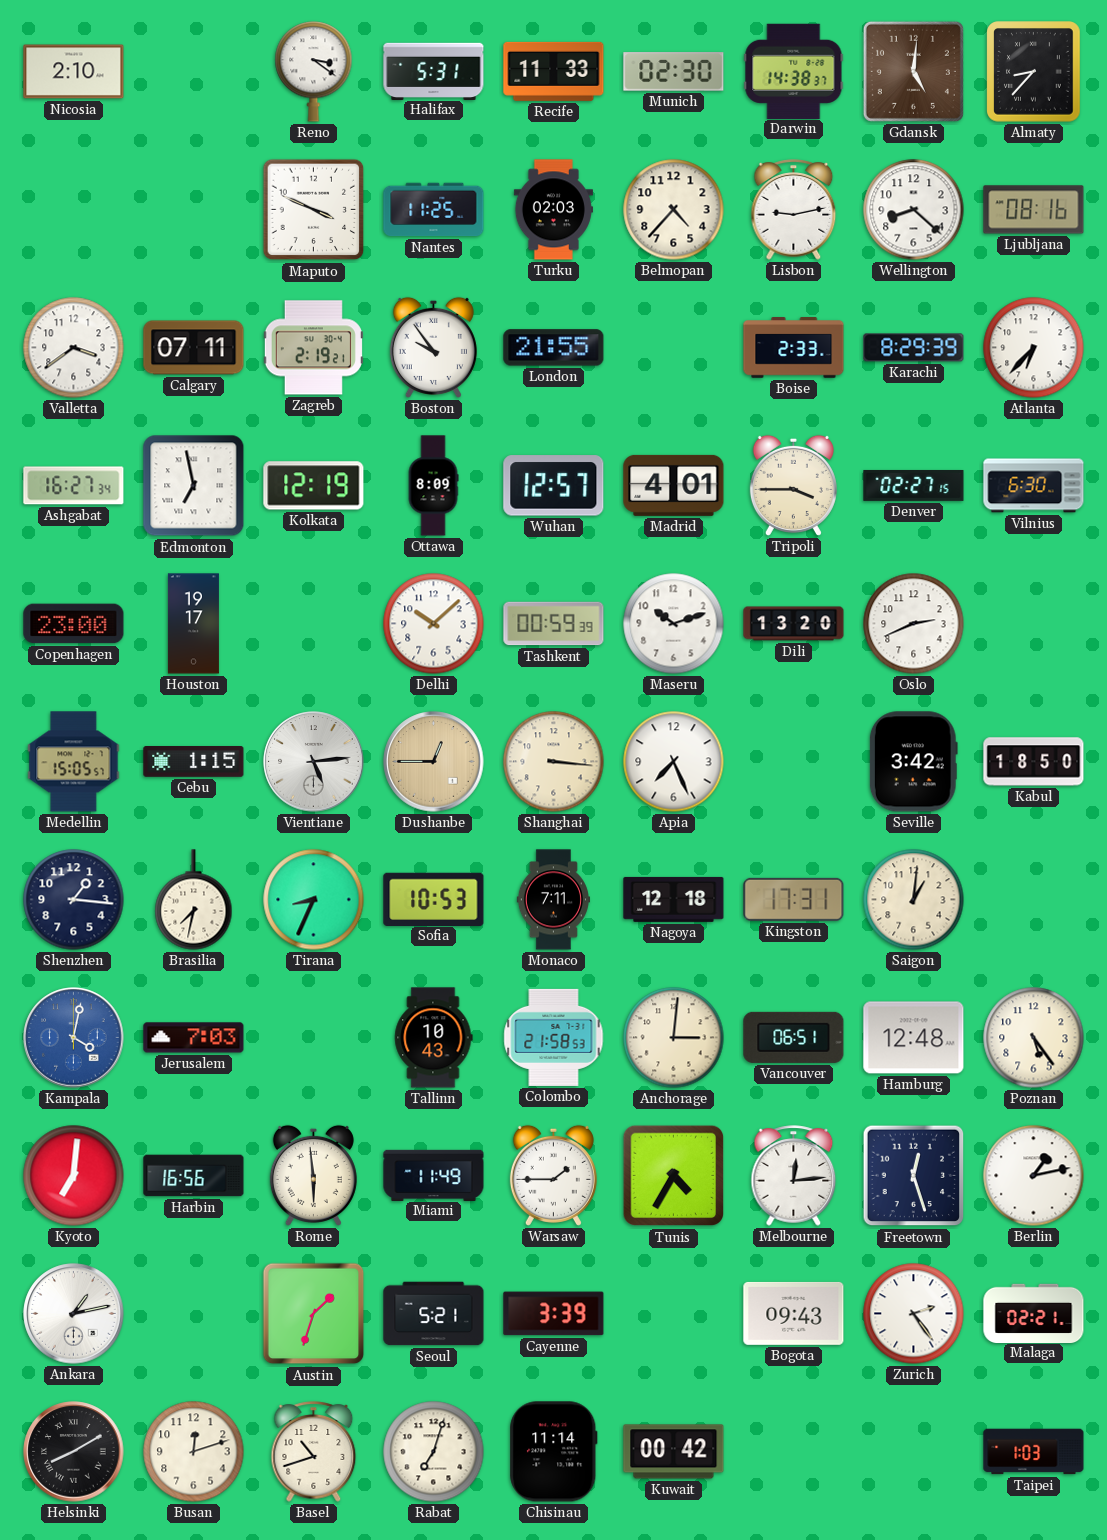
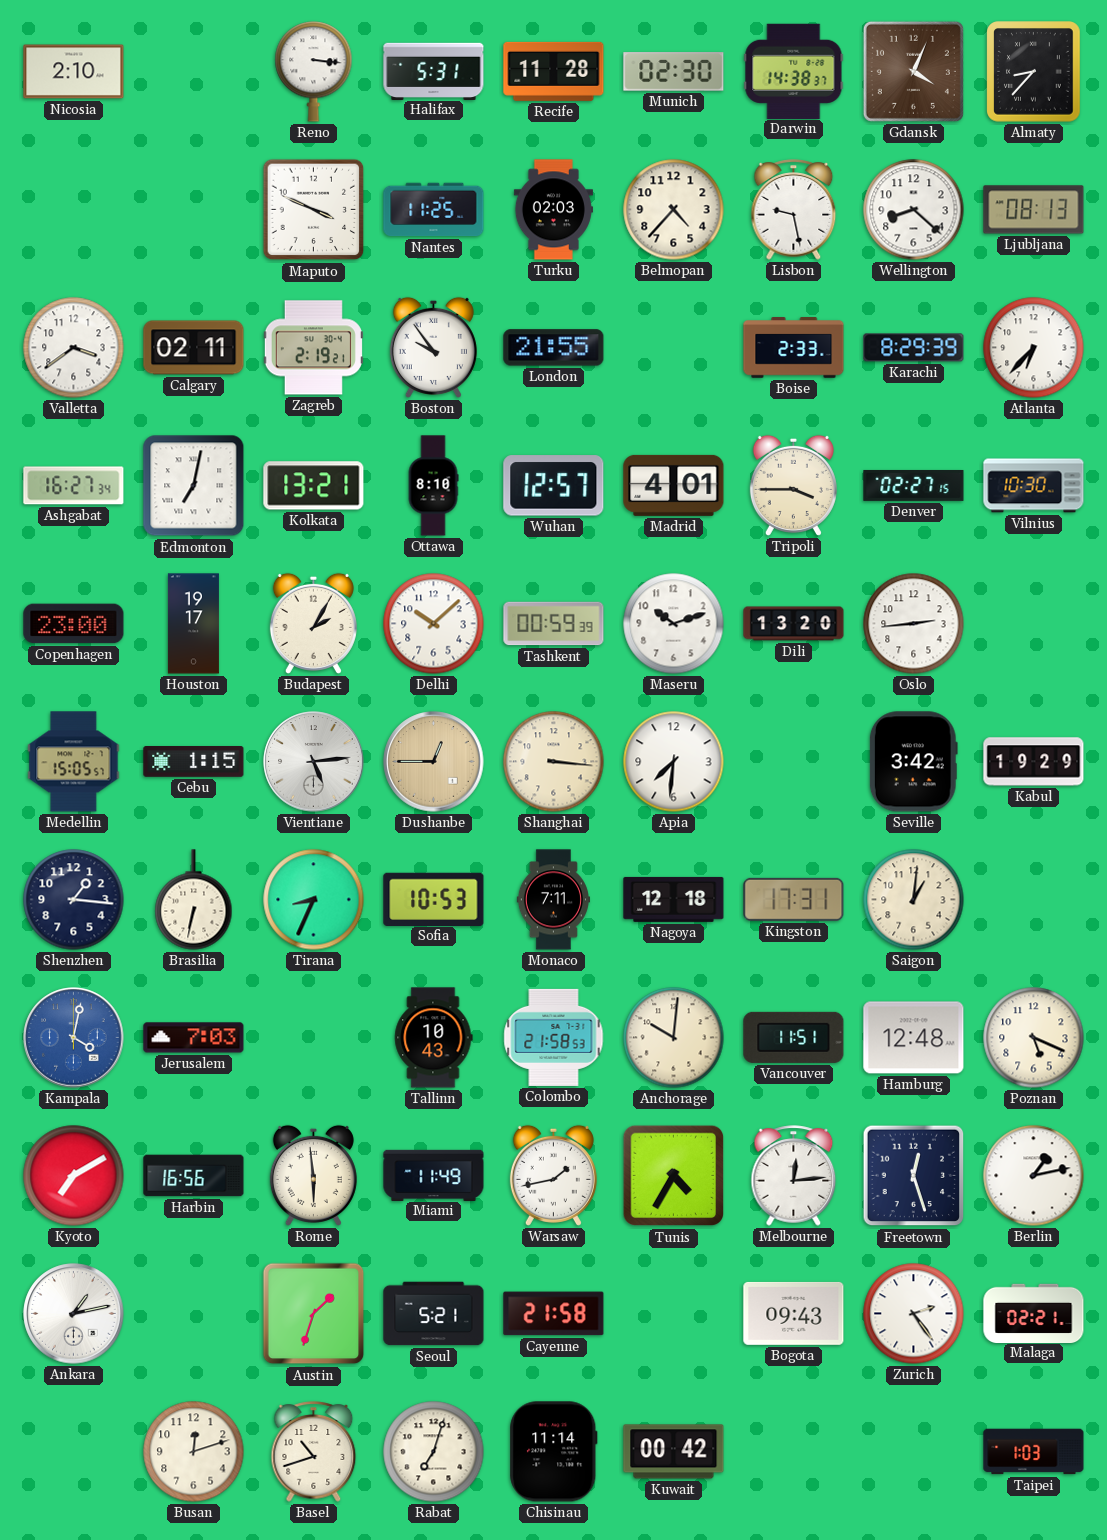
Reno: 3:21 -> 3:16 (314, 72)
Recife: 11:33 -> 11:28 (554, 71)
Gdansk: 5:01 -> 4:04 (913, 71)
Lisbon: 9:13 -> 9:28 (794, 210)
Ljubljana: 08:16 -> 08:13 (1034, 210)
Calgary: 07:11 -> 02:11 (194, 348)
Edmonton: 6:58 -> 7:02 (194, 486)
Kolkata: 12:19 -> 13:21 (314, 486)
Ottawa: 8:09 -> 8:10 (433, 486)
Vilnius: 6:30 -> 10:30 (1034, 486)
Budapest: none -> 2:05 (313, 623)
Oslo: 2:41 -> 2:44 (914, 624)
Apia: 7:26 -> 7:31 (674, 762)
Kabul: 18:50 -> 19:29 (1034, 762)
Brasilia: 7:32 -> 6:32 (194, 900)
Anchorage: 3:01 -> 10:01 (674, 1038)
Vancouver: 06:51 -> 11:51 (794, 1037)
Poznan: 5:24 -> 5:19 (1034, 1038)
Kyoto: 7:01 -> 7:10 (74, 1176)
Warsaw: 1:45 -> 1:43 (553, 1175)
Cayenne: 3:39 -> 21:58 (554, 1314)
Helsinki: 8:10 -> none (74, 1452)
